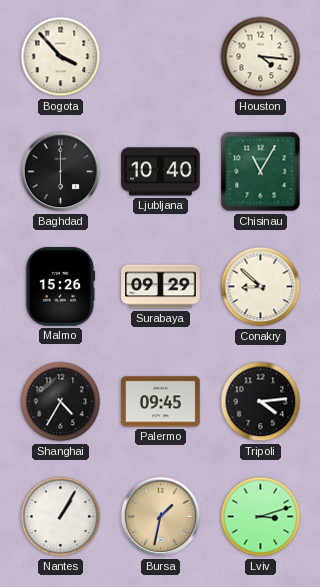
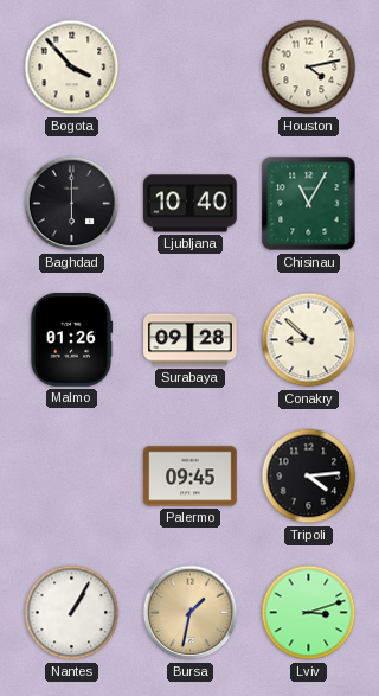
Houston: 4:16 -> 4:13 (309, 68)
Malmo: 15:26 -> 01:26 (71, 340)
Surabaya: 09:29 -> 09:28 (191, 340)
Shanghai: 4:35 -> none (61, 402)
